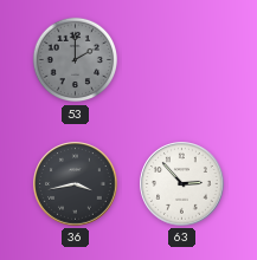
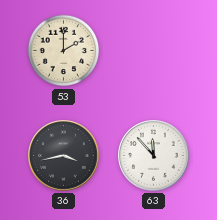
53 dial: grey -> cream (64, 51)
63: 2:53 -> 11:53 (154, 156)
